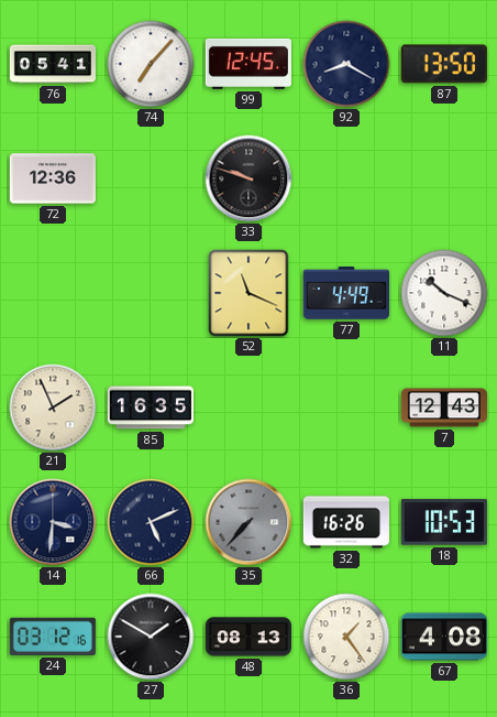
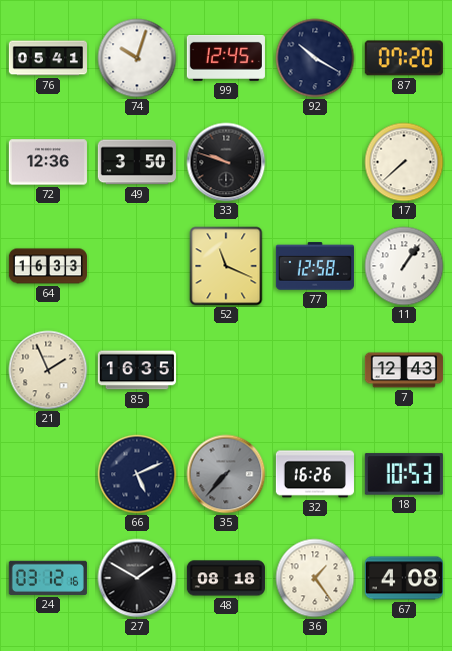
74: 7:07 -> 10:03 (137, 58)
92: 8:20 -> 10:20 (315, 58)
87: 13:50 -> 07:20 (404, 58)
49: none -> 3:50 (137, 162)
17: none -> 7:38 (404, 162)
64: none -> 16:33 (48, 266)
77: 4:49 -> 12:58 (315, 266)
11: 10:19 -> 1:06 (404, 266)
14: 3:31 -> none (53, 522)
48: 08:13 -> 08:18 (226, 578)
